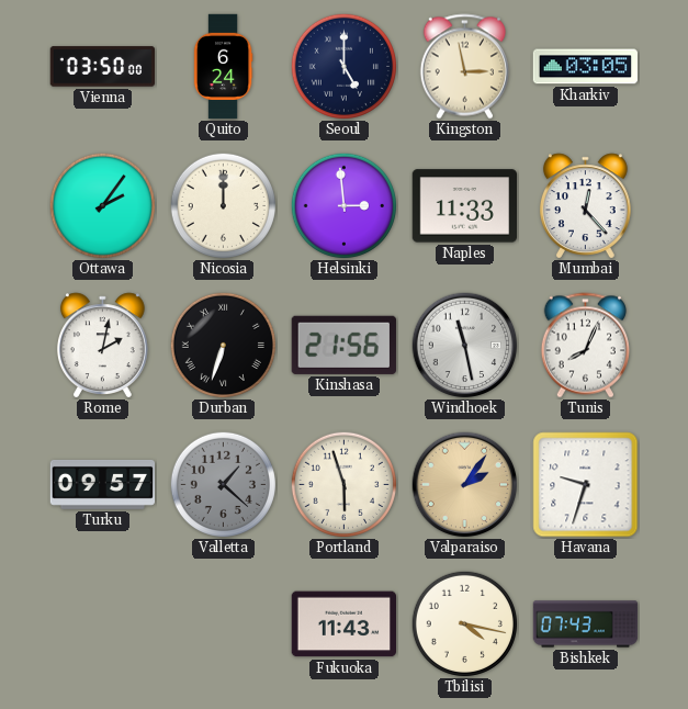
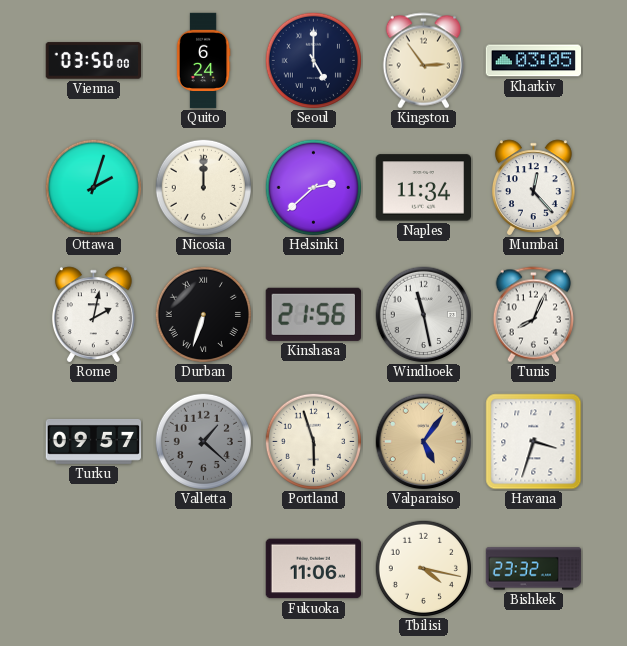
Kingston: 2:58 -> 2:54 (423, 61)
Ottawa: 2:06 -> 2:03 (93, 187)
Helsinki: 2:59 -> 2:38 (313, 187)
Naples: 11:33 -> 11:34 (423, 188)
Valparaiso: 2:06 -> 5:06 (424, 442)
Havana: 9:33 -> 3:33 (534, 442)
Fukuoka: 11:43 -> 11:06 (313, 569)
Bishkek: 07:43 -> 23:32 (534, 569)
